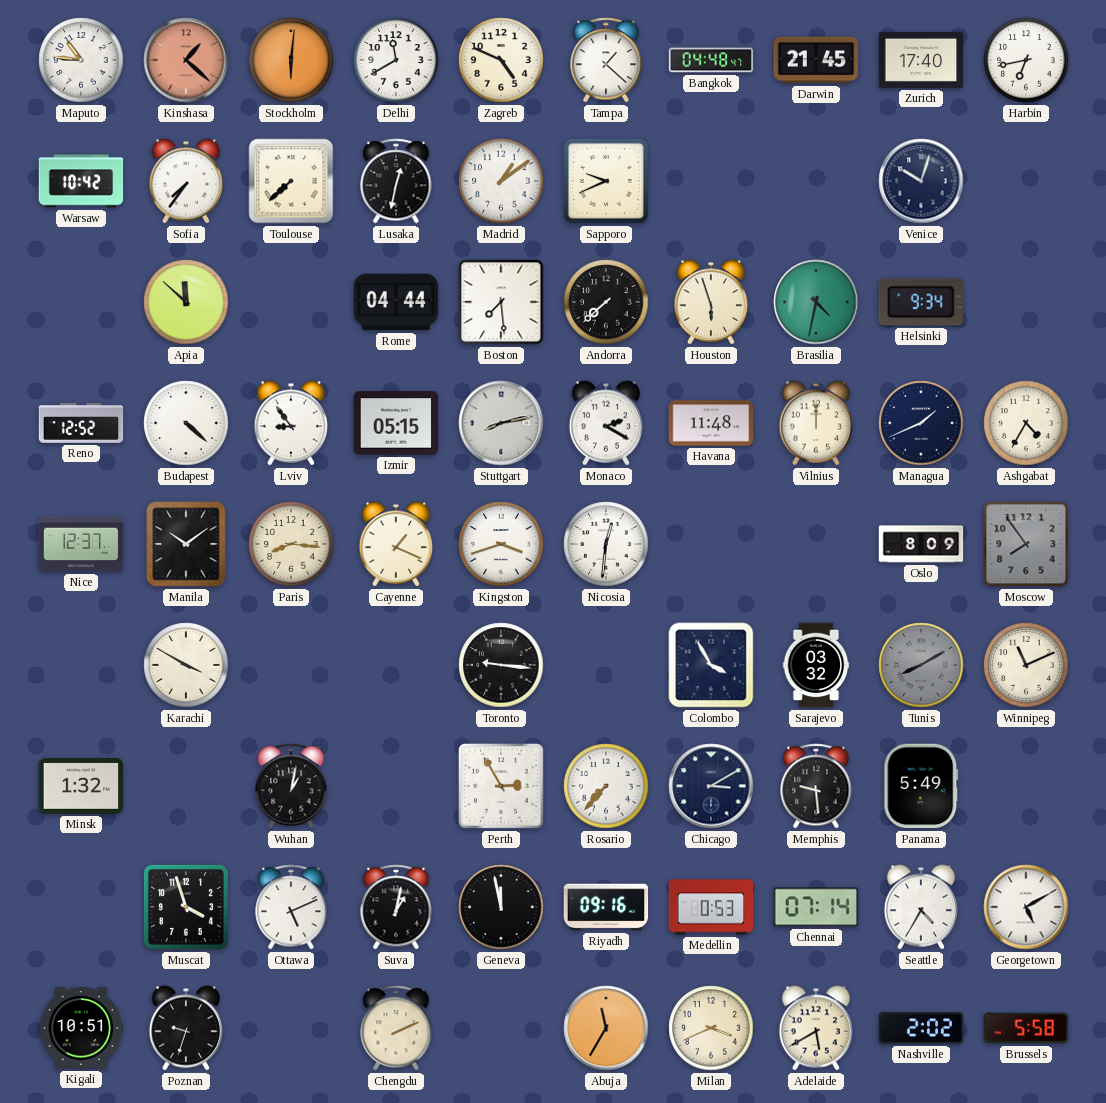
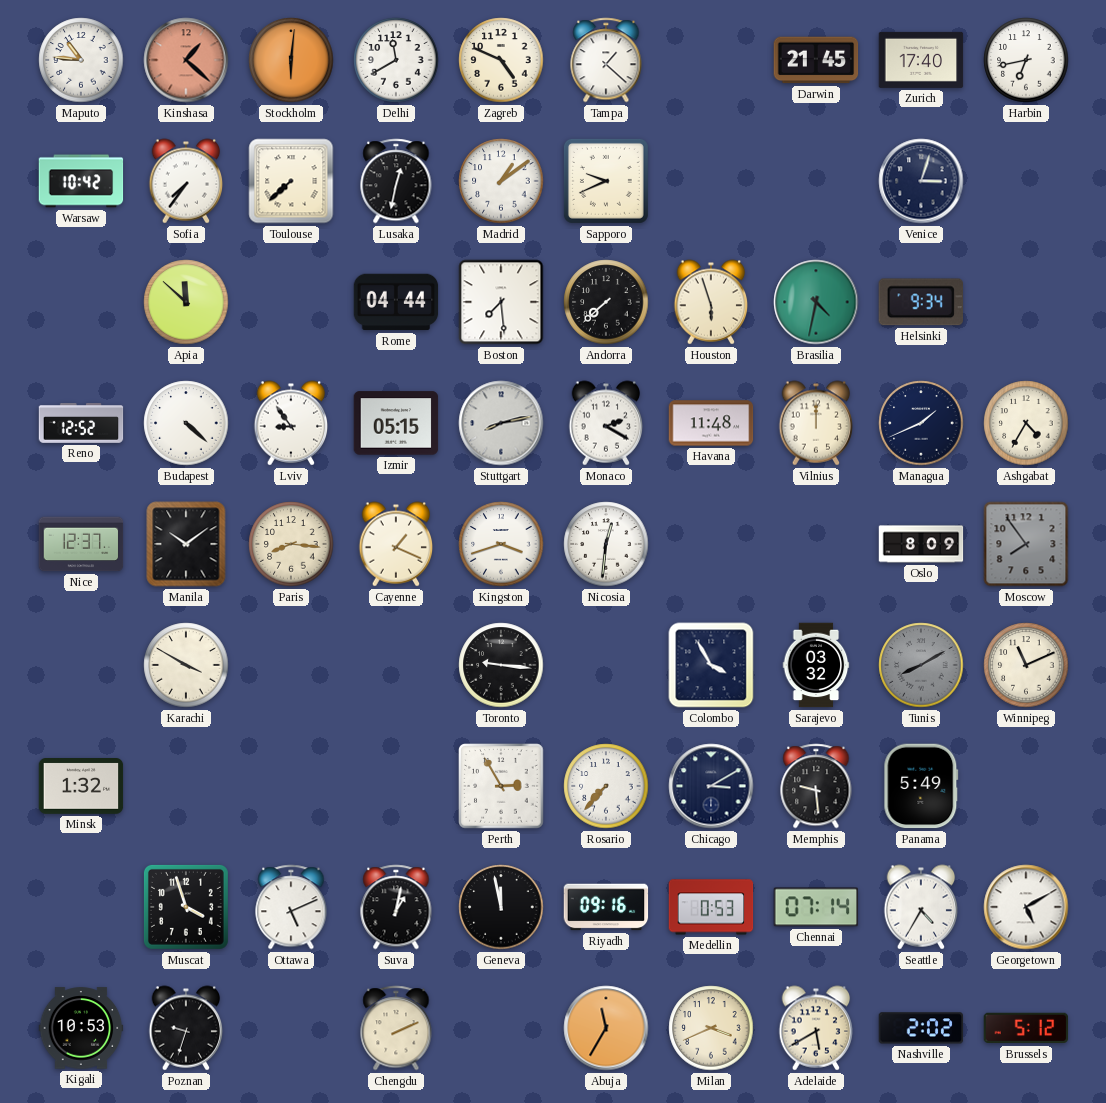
Bangkok: 04:48 -> none (711, 60)
Venice: 10:03 -> 3:03 (921, 181)
Wuhan: 1:02 -> none (291, 786)
Kigali: 10:51 -> 10:53 (81, 1028)
Brussels: 5:58 -> 5:12 (1026, 1028)
